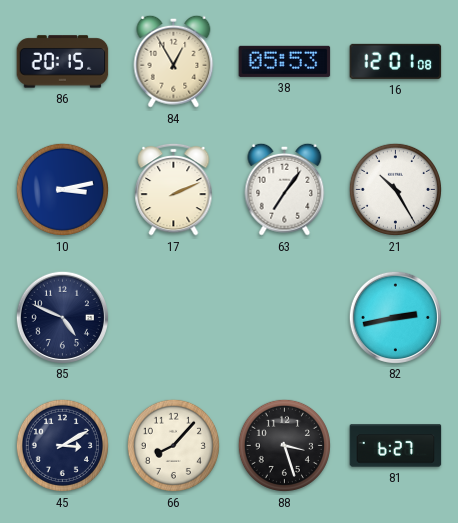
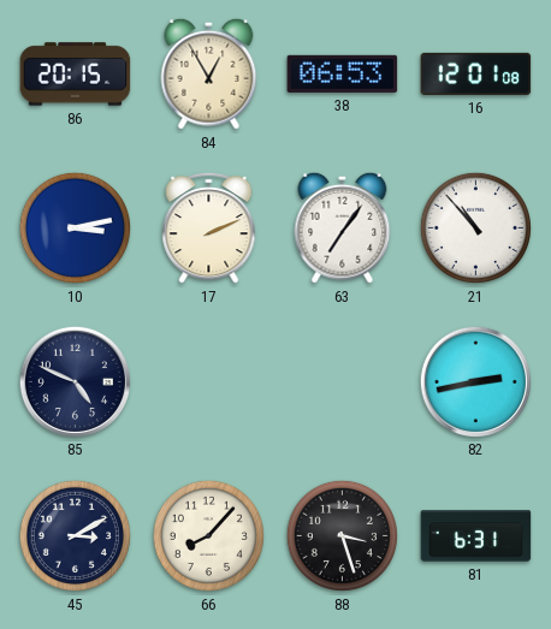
38: 05:53 -> 06:53 (343, 73)
21: 10:25 -> 10:53 (475, 227)
81: 6:27 -> 6:31 (476, 536)
